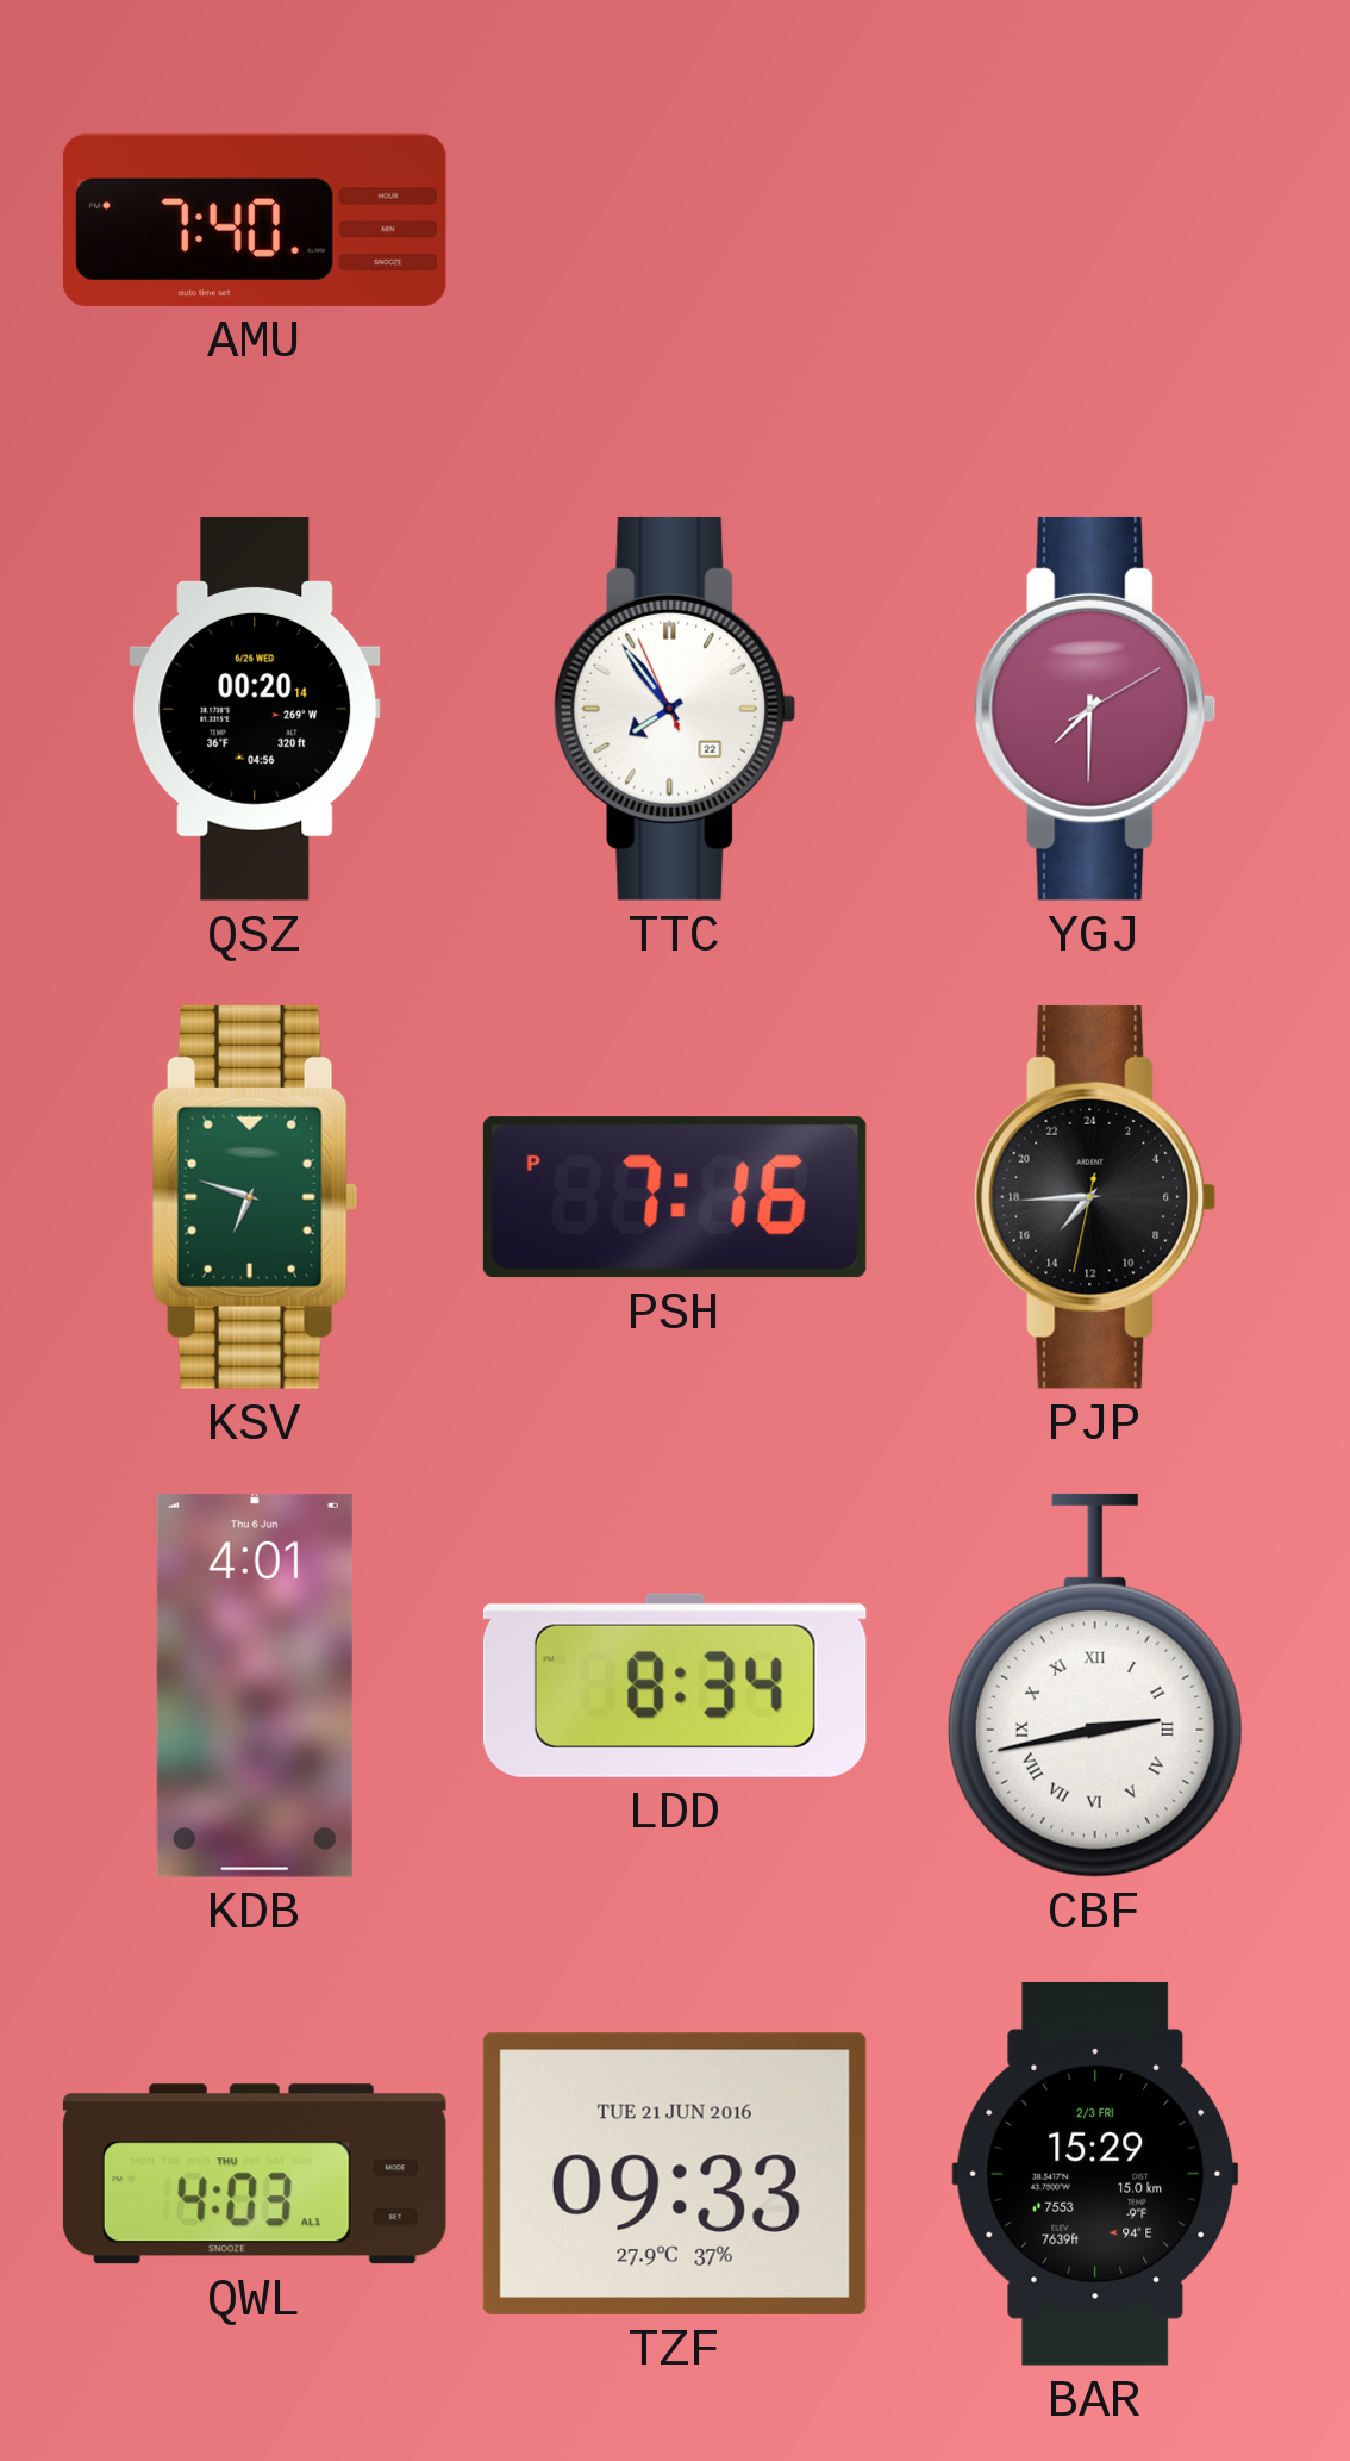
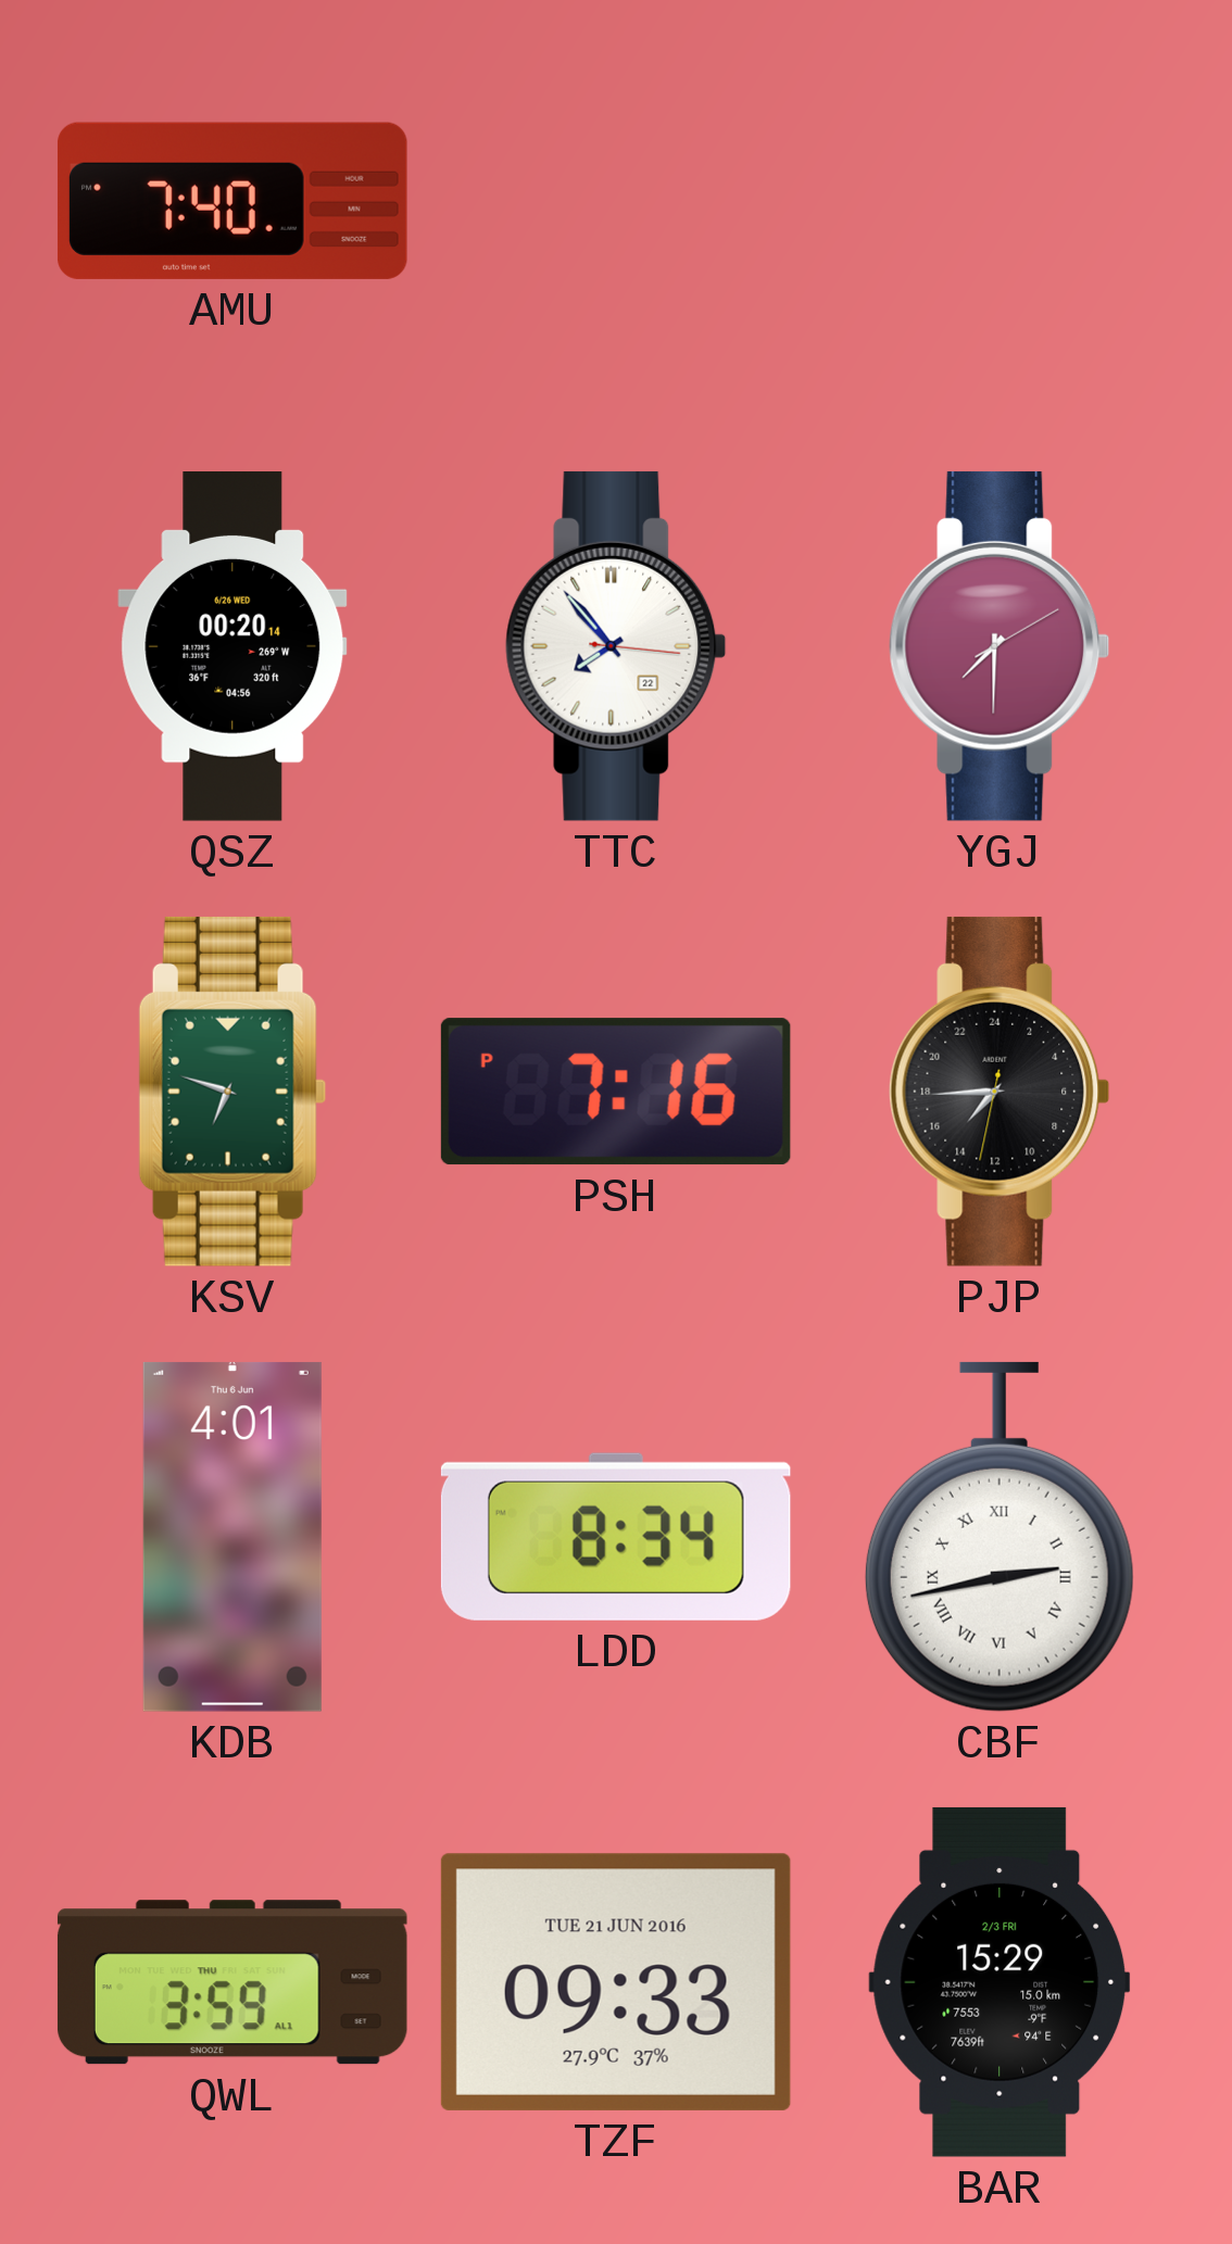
TTC: 7:53:56 -> 7:53:16 (616, 646)
QWL: 4:03 -> 3:59 (232, 1982)
